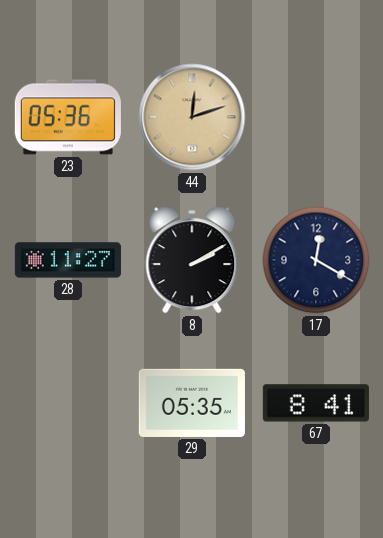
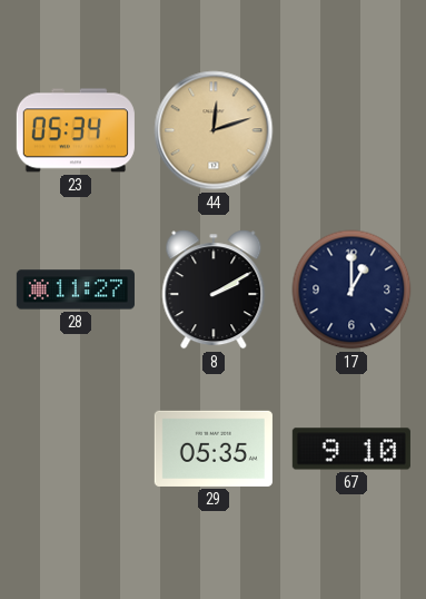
23: 05:36 -> 05:34 (76, 130)
17: 12:20 -> 1:00 (351, 289)
67: 8:41 -> 9:10 (351, 449)
